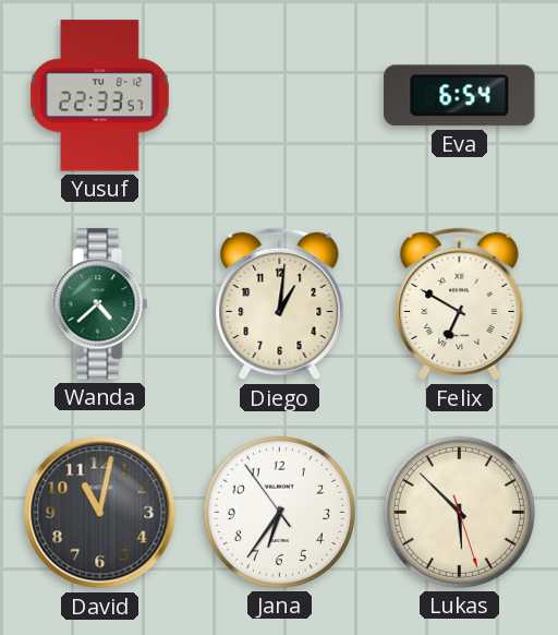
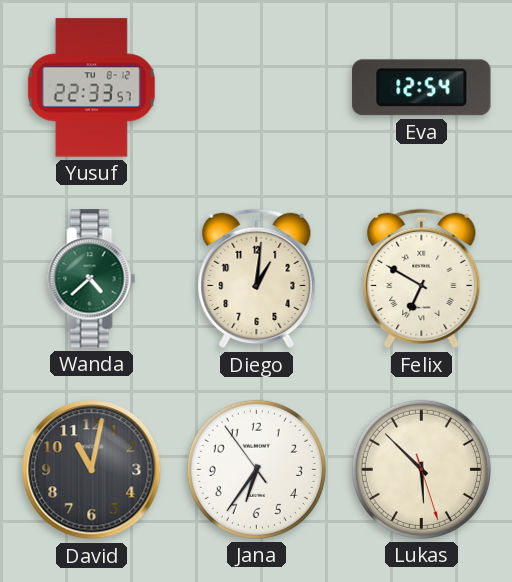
Eva: 6:54 -> 12:54 (422, 88)
